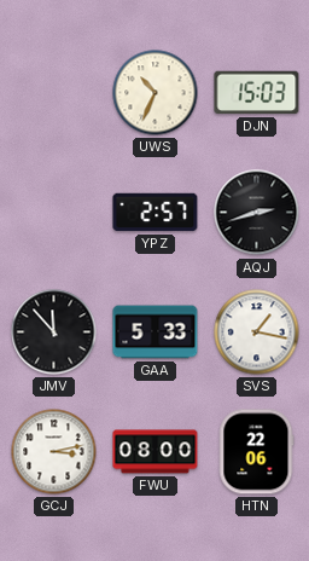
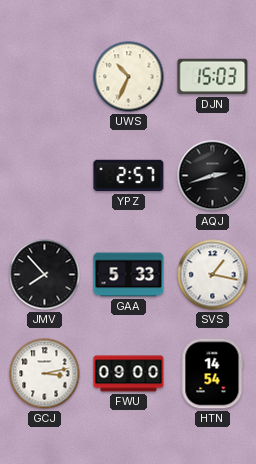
JMV: 11:53 -> 7:53 (45, 275)
FWU: 08:00 -> 09:00 (129, 374)
HTN: 22:06 -> 14:54 (212, 374)
